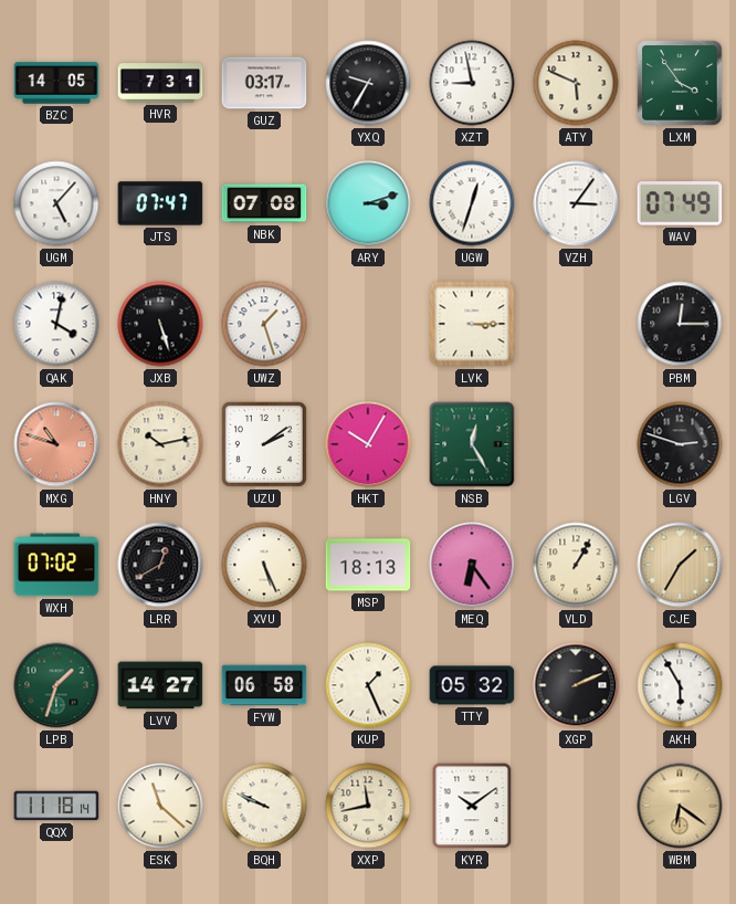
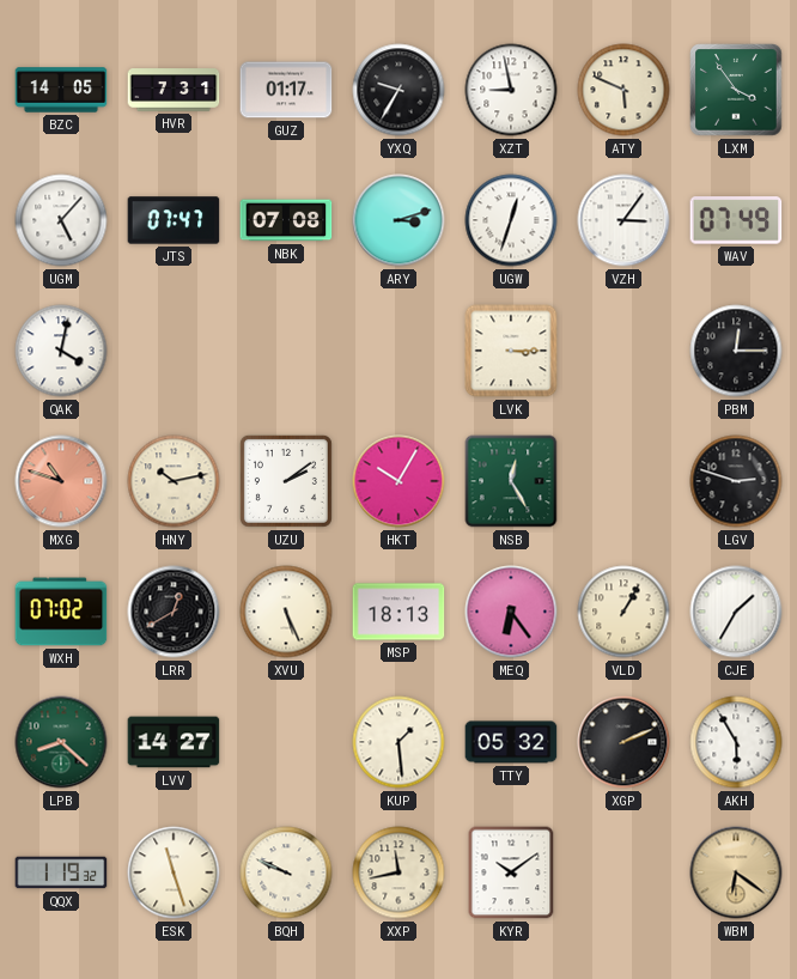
GUZ: 03:17 -> 01:17 (286, 90)
JXB: 5:27 -> none (160, 324)
UWZ: 1:27 -> none (264, 324)
CJE dial: champagne -> white (736, 612)
LPB: 1:33 -> 8:22 (61, 742)
FYW: 06:58 -> none (264, 685)
KUP: 1:26 -> 1:29 (398, 742)
QQX: 11:18 -> 1:19 (61, 872)
ESK: 11:22 -> 11:27 (174, 872)
